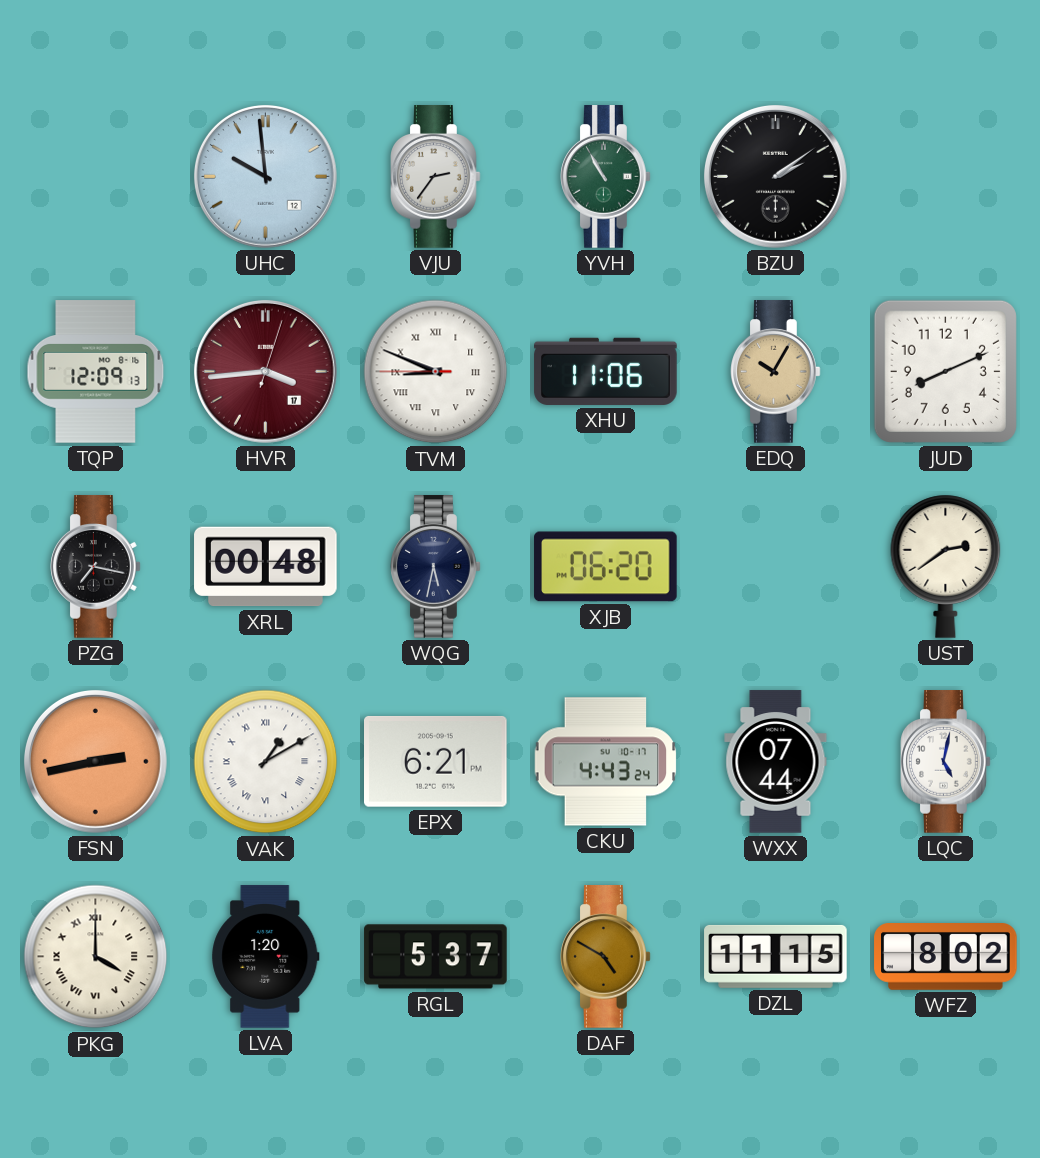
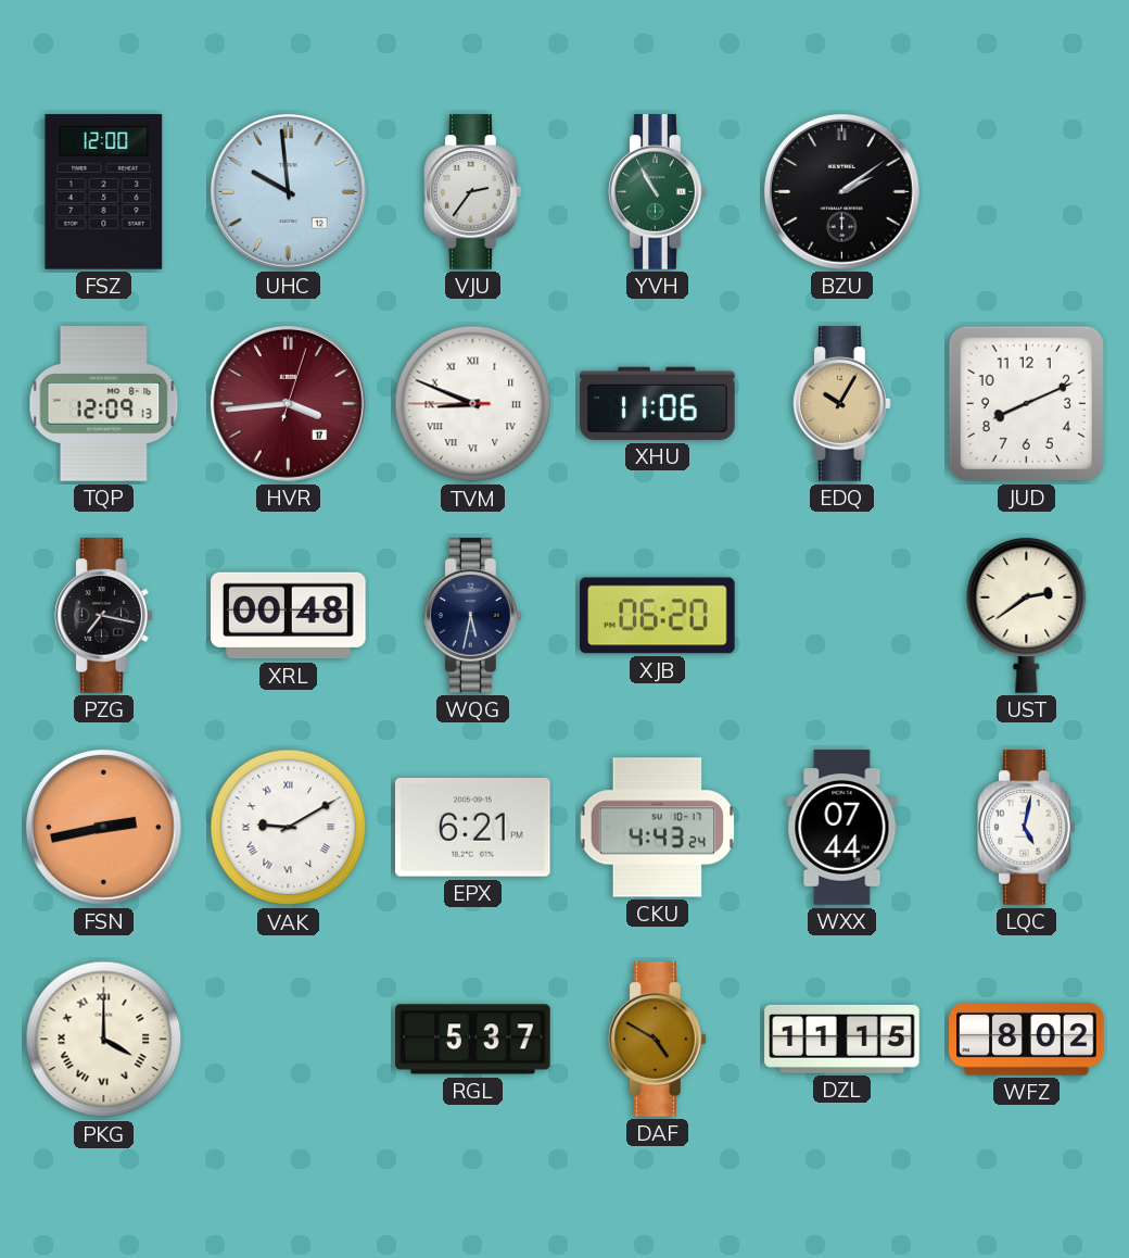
FSZ: none -> 12:00 (104, 192)
VAK: 1:10 -> 9:10 (289, 828)
LVA: 1:20 -> none (266, 957)
